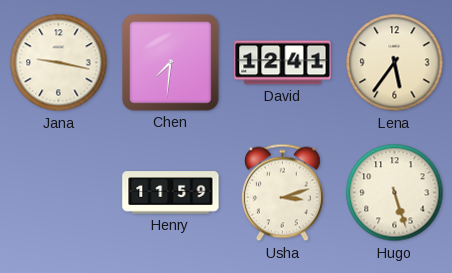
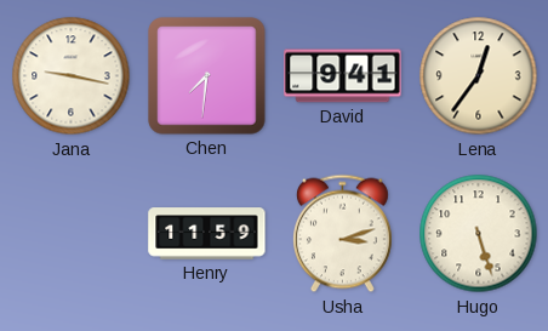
David: 12:41 -> 9:41 (343, 76)
Lena: 5:36 -> 12:36 (479, 76)
